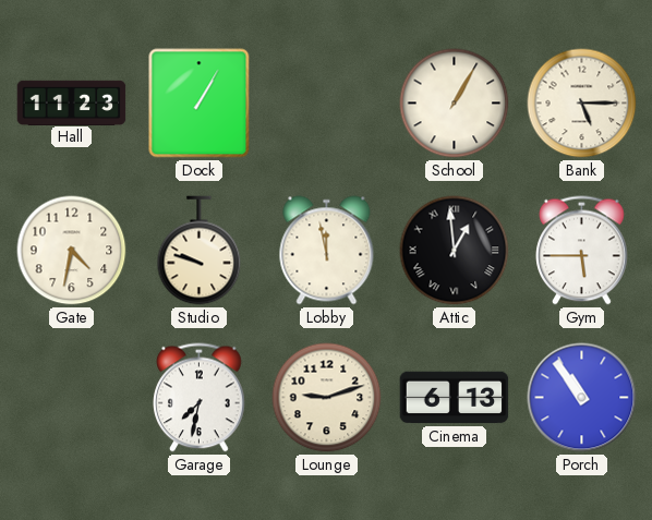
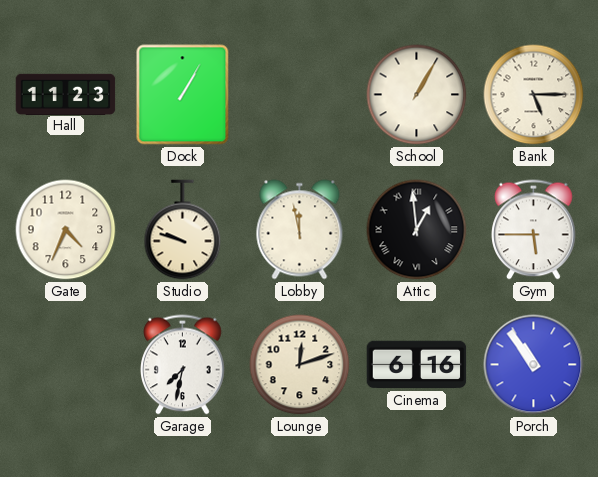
Gate: 4:32 -> 4:34 (66, 230)
Lounge: 9:12 -> 12:12 (300, 365)
Cinema: 6:13 -> 6:16 (417, 365)
